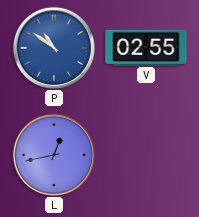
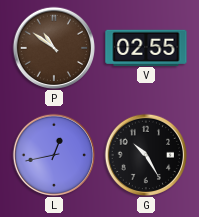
P dial: blue -> brown (53, 47)
G: none -> 10:25 (145, 154)
